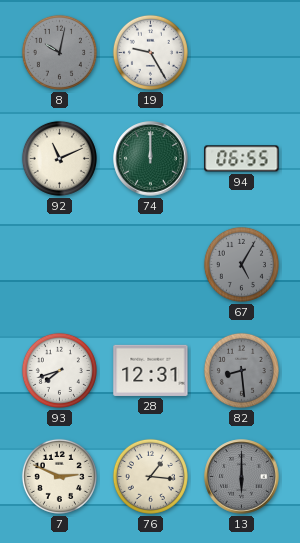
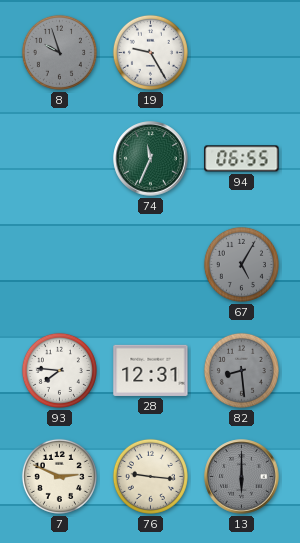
8: 10:02 -> 9:57 (59, 52)
92: 11:11 -> none (59, 158)
74: 12:00 -> 11:34 (151, 159)
93: 7:42 -> 7:46 (59, 370)
76: 1:16 -> 9:16 (150, 476)
